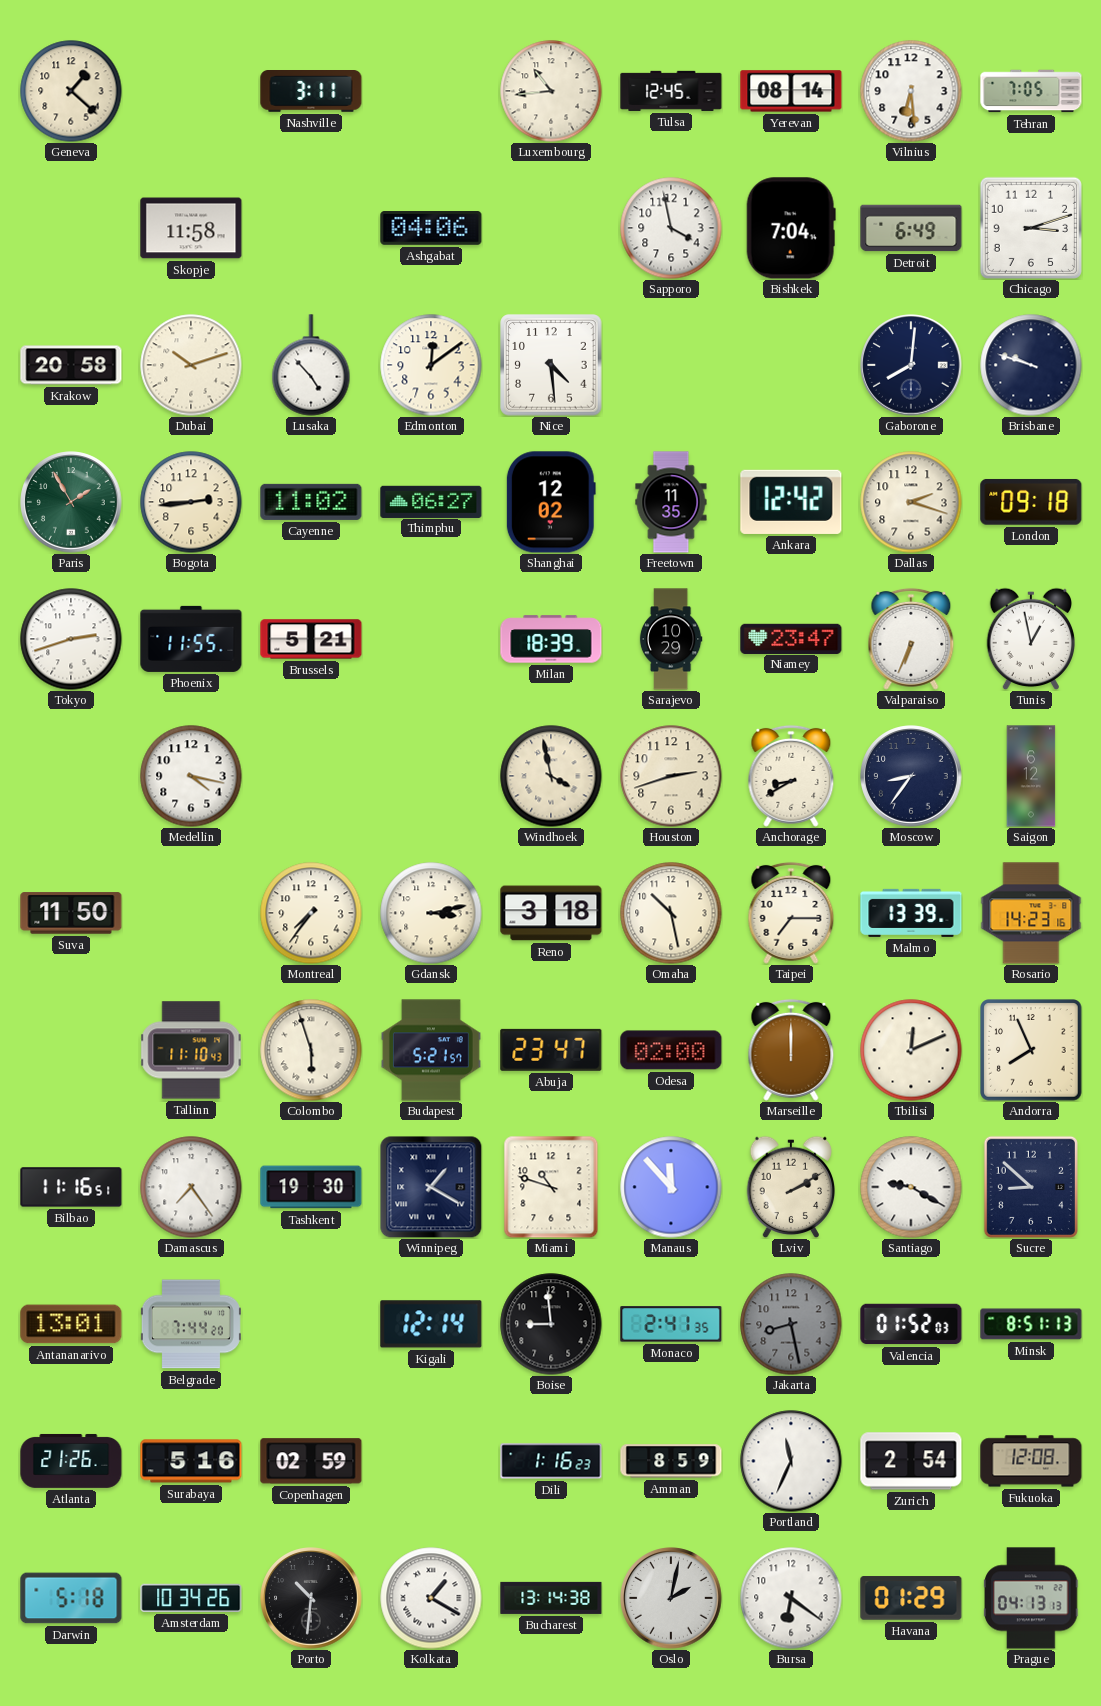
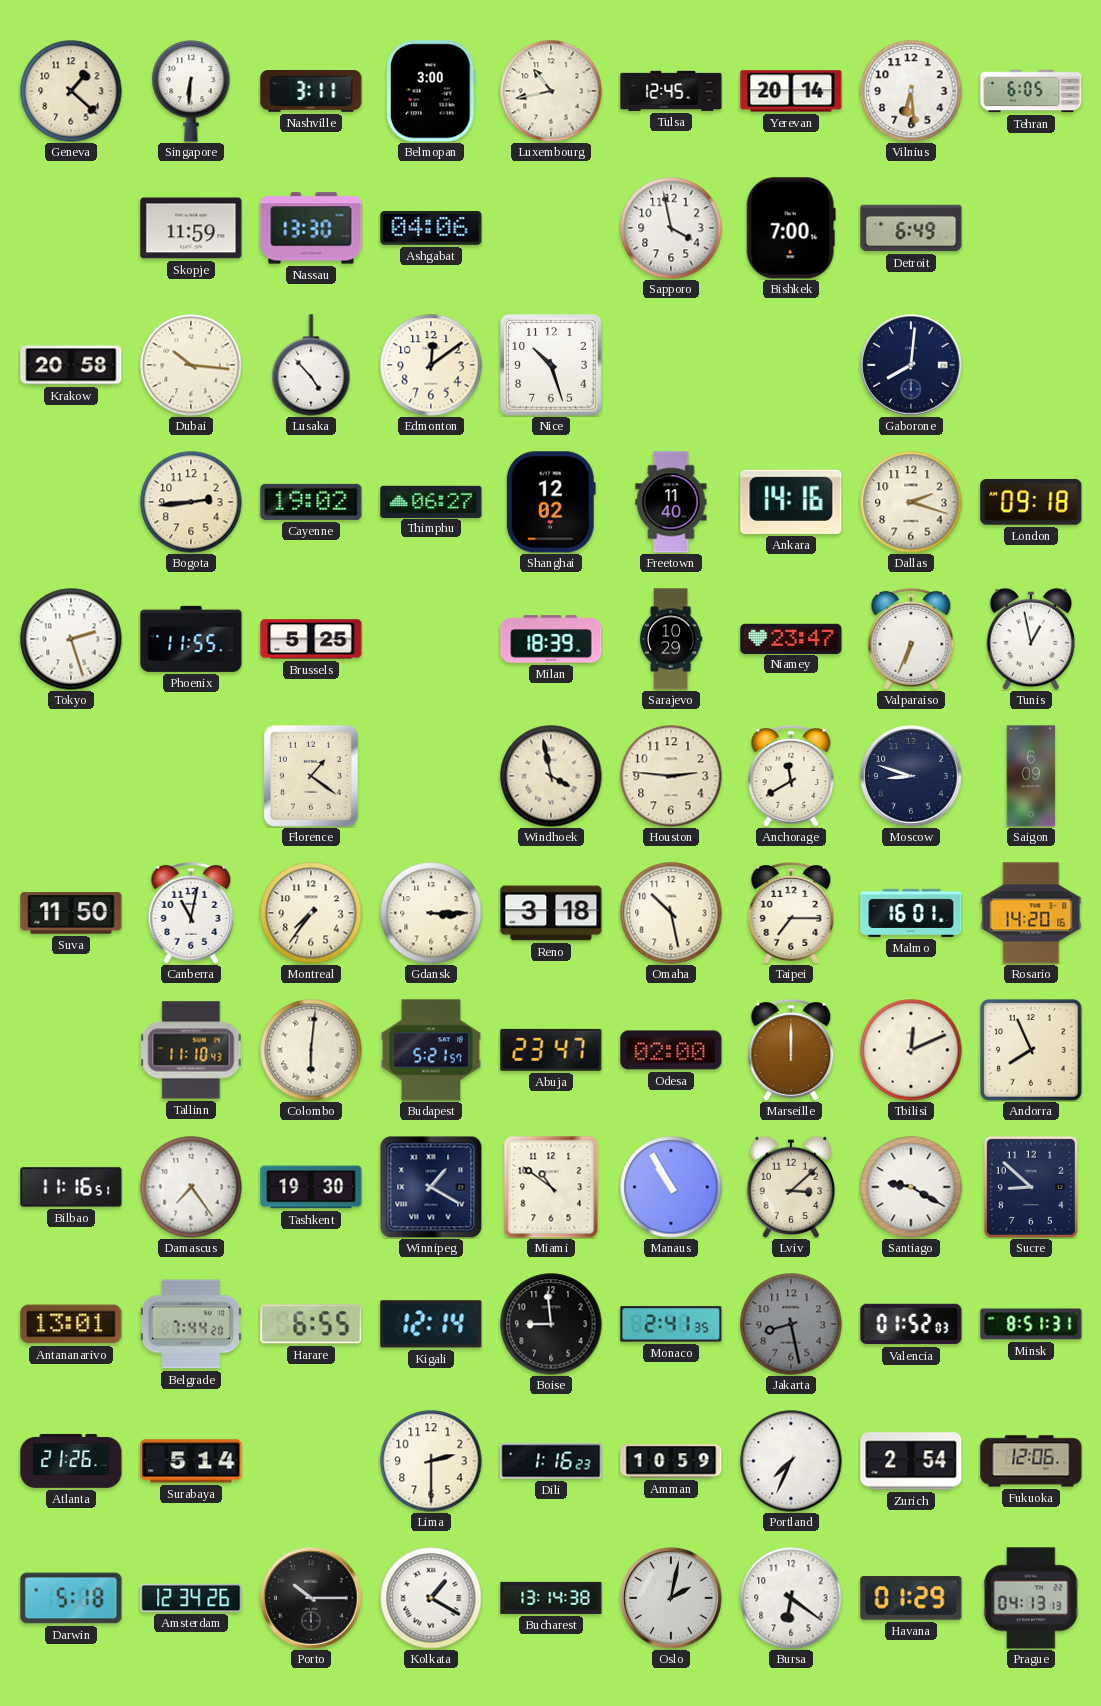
Singapore: none -> 6:31 (191, 91)
Belmopan: none -> 3:00 (431, 91)
Luxembourg: 10:44 -> 10:43 (551, 91)
Yerevan: 08:14 -> 20:14 (791, 91)
Tehran: 7:05 -> 6:05 (1031, 91)
Skopje: 11:58 -> 11:59 (191, 228)
Nassau: none -> 13:30 (311, 228)
Bishkek: 7:04 -> 7:00 (791, 228)
Chicago: 3:12 -> none (1031, 228)
Dubai: 10:12 -> 10:16 (191, 365)
Nice: 4:29 -> 10:27 (551, 365)
Brisbane: 9:48 -> none (1031, 365)
Paris: 1:55 -> none (71, 502)
Cayenne: 11:02 -> 19:02 (311, 502)
Freetown: 11:35 -> 11:40 (671, 502)
Ankara: 12:42 -> 14:16 (791, 502)
Tokyo: 2:42 -> 2:27 (71, 639)
Brussels: 5:21 -> 5:25 (311, 639)
Medellin: 4:17 -> none (191, 776)
Florence: none -> 1:21 (311, 776)
Houston: 2:42 -> 2:46 (671, 776)
Anchorage: 8:40 -> 11:40 (791, 776)
Moscow: 8:36 -> 8:48 (911, 776)
Saigon: 6:12 -> 6:09 (1031, 776)
Canberra: none -> 11:02 (191, 913)
Gdansk: 3:13 -> 3:15 (431, 913)
Malmo: 13:39 -> 16:01 (911, 913)
Rosario: 14:23 -> 14:20 (1031, 913)
Colombo: 5:57 -> 6:01 (311, 1050)
Miami: 10:48 -> 10:51 (551, 1187)
Manaus: 11:53 -> 10:55 (671, 1187)
Lviv: 2:10 -> 3:08 (791, 1187)
Harare: none -> 6:55 (311, 1324)
Minsk: 8:51:13 -> 8:51:31 (1031, 1324)
Surabaya: 5:16 -> 5:14 (191, 1461)
Copenhagen: 02:59 -> none (311, 1461)
Lima: none -> 2:30 (431, 1461)
Amman: 8:59 -> 10:59 (671, 1461)
Portland: 11:34 -> 7:34 (791, 1461)
Fukuoka: 12:08 -> 12:06 (1031, 1461)
Amsterdam: 10:34 -> 12:34 (191, 1598)
Porto: 10:31 -> 10:15 (311, 1598)
